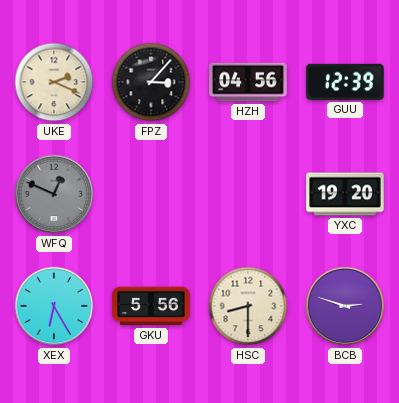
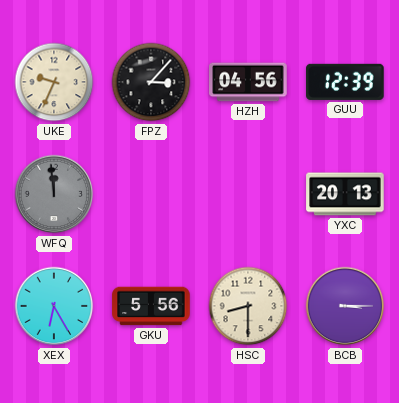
UKE: 2:19 -> 9:34 (54, 82)
WFQ: 12:49 -> 11:59 (54, 194)
YXC: 19:20 -> 20:13 (345, 194)
BCB: 2:48 -> 3:15 (345, 306)
